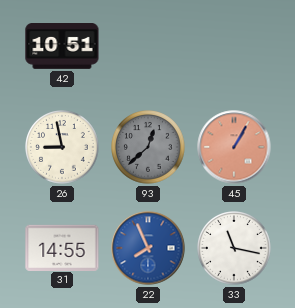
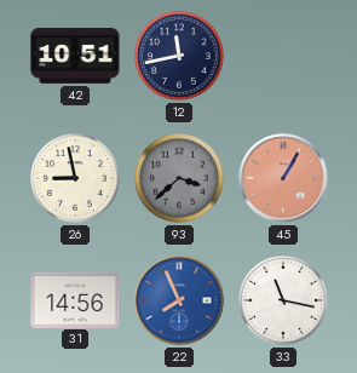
12: none -> 11:43 (180, 57)
93: 12:38 -> 3:38 (180, 179)
31: 14:55 -> 14:56 (75, 299)
